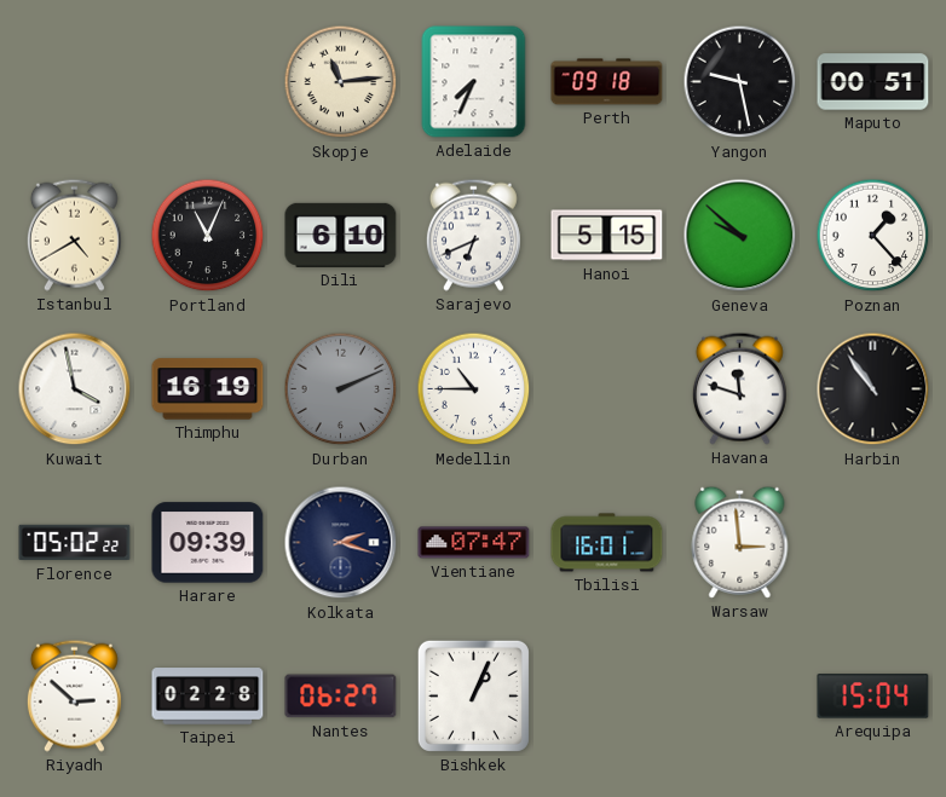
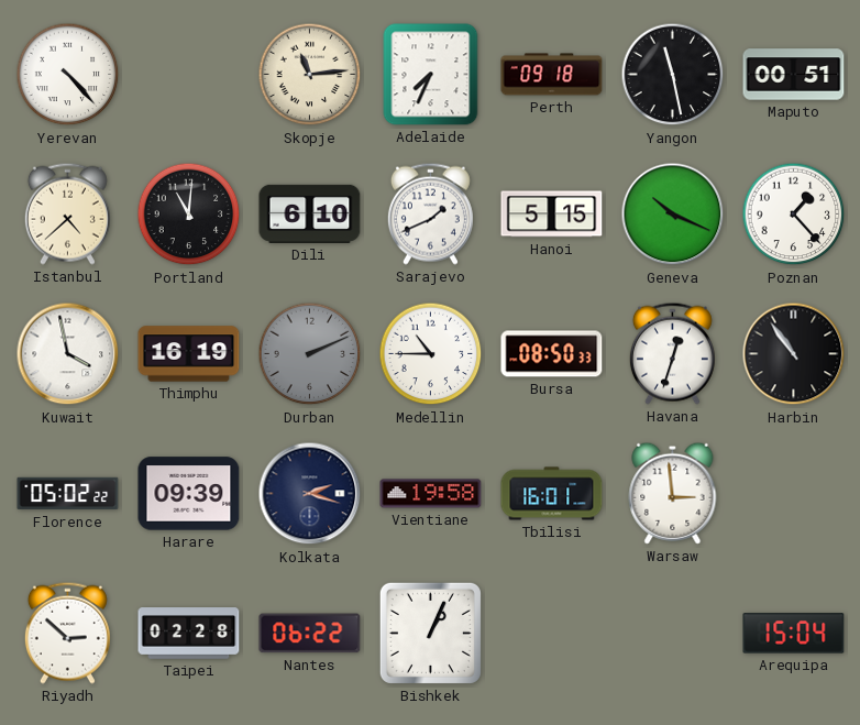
Yerevan: none -> 4:23 (68, 75)
Yangon: 9:28 -> 11:28 (673, 75)
Istanbul: 4:40 -> 4:38 (67, 213)
Portland: 11:04 -> 11:01 (189, 215)
Sarajevo: 6:41 -> 1:41 (430, 213)
Geneva: 9:52 -> 10:19 (673, 215)
Bursa: none -> 08:50 (552, 354)
Havana: 11:48 -> 12:33 (672, 353)
Vientiane: 07:47 -> 19:58 (431, 494)
Nantes: 06:27 -> 06:22 (310, 634)
